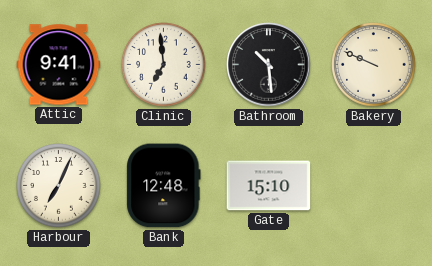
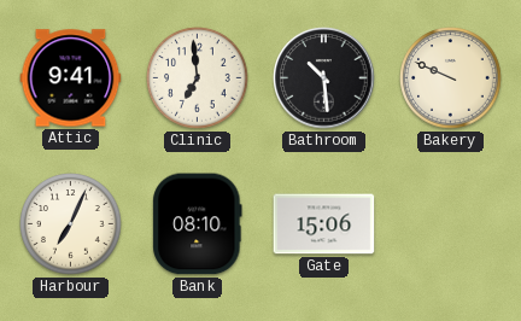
Bank: 12:48 -> 08:10 (198, 224)
Gate: 15:10 -> 15:06 (324, 224)
